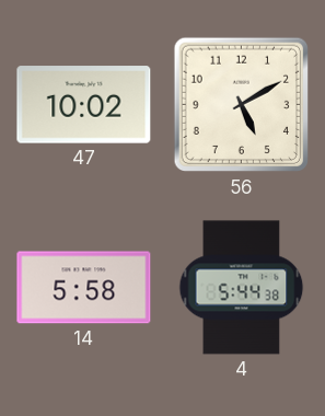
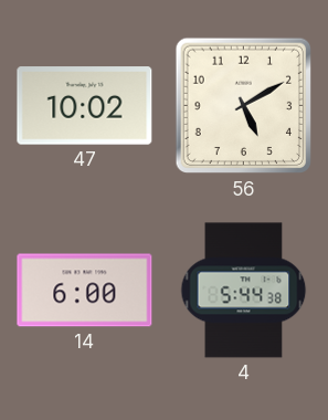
14: 5:58 -> 6:00 (85, 291)
